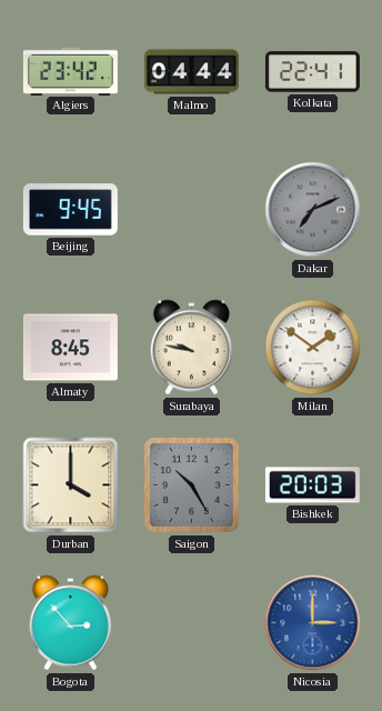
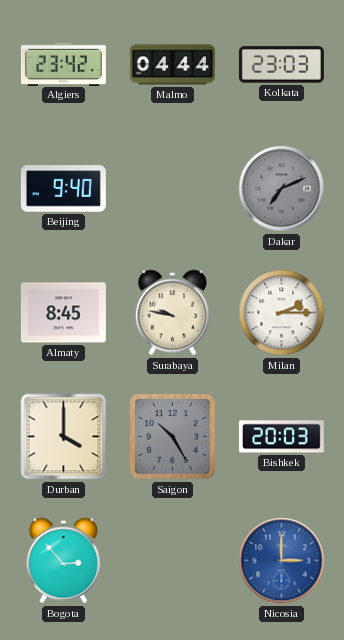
Kolkata: 22:41 -> 23:03 (281, 65)
Beijing: 9:45 -> 9:40 (63, 189)
Milan: 1:51 -> 2:15 (282, 313)
